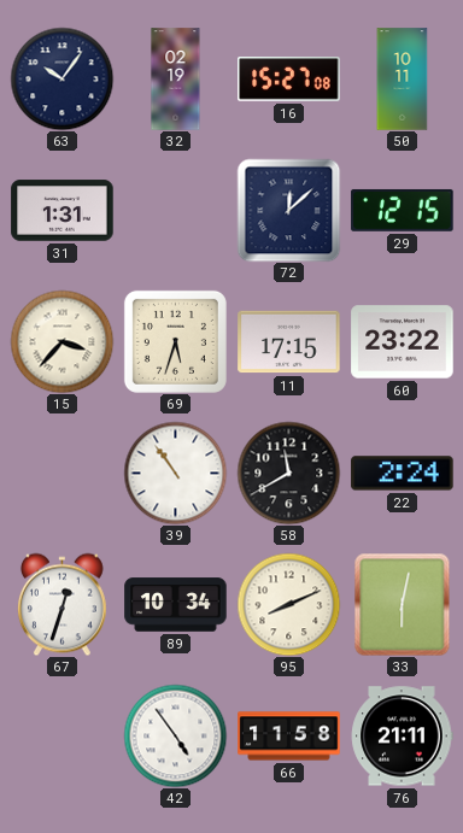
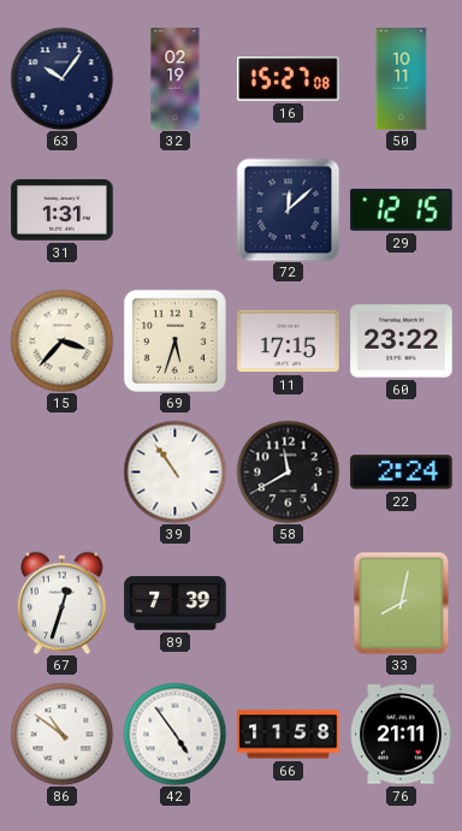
89: 10:34 -> 7:39 (176, 604)
95: 8:11 -> none (288, 604)
33: 6:02 -> 8:02 (402, 603)
86: none -> 10:51 (61, 734)
